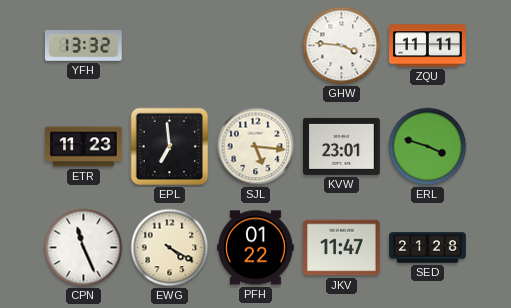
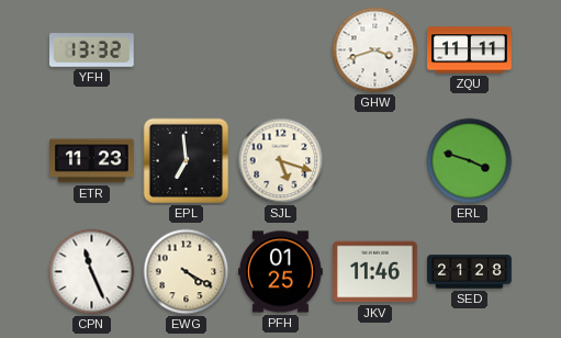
GHW: 3:46 -> 3:42 (375, 50)
SJL: 5:16 -> 5:18 (281, 161)
KVW: 23:01 -> none (342, 146)
PFH: 01:22 -> 01:25 (281, 272)
JKV: 11:47 -> 11:46 (375, 272)
